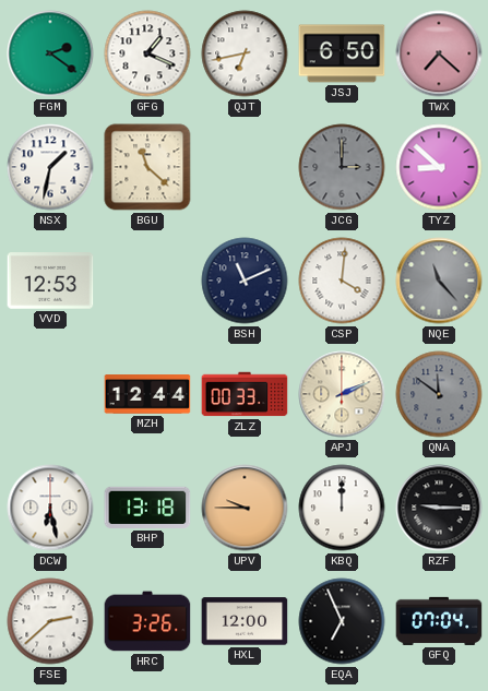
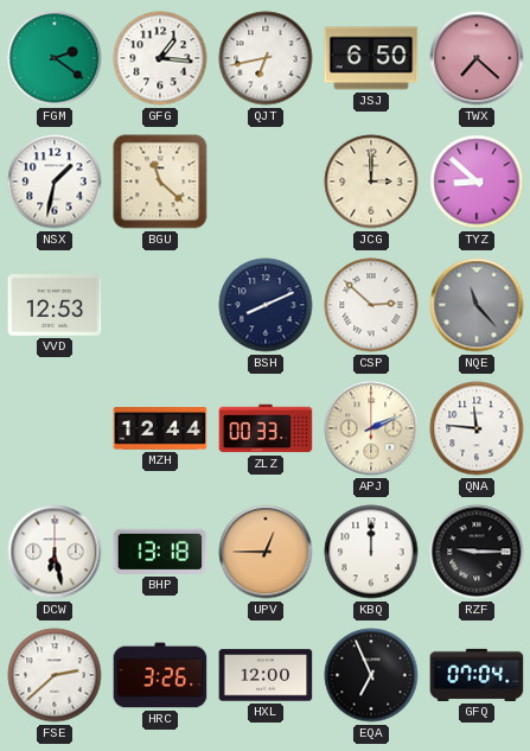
GFG: 1:19 -> 1:16 (160, 58)
JCG dial: grey -> cream (371, 182)
BSH: 11:11 -> 8:11 (266, 305)
CSP: 4:01 -> 2:52 (371, 305)
QNA: 11:51 -> 11:46 (477, 428)
QNA dial: grey -> white (477, 428)
UPV: 9:45 -> 12:45 (266, 552)
